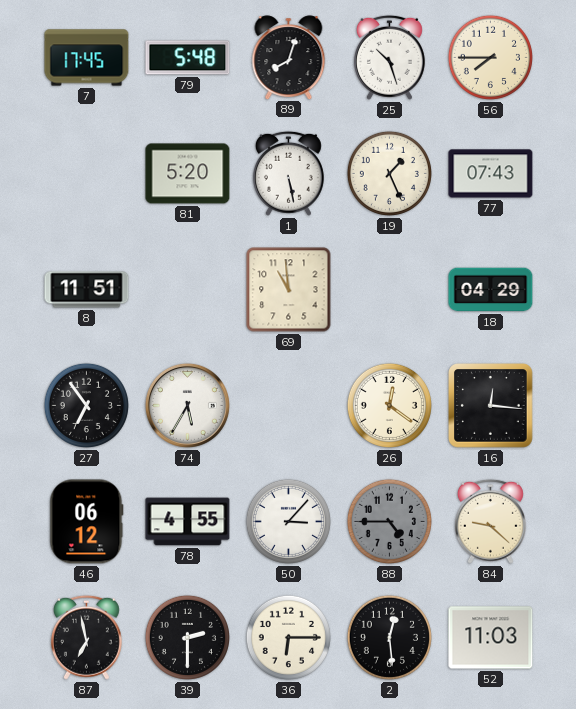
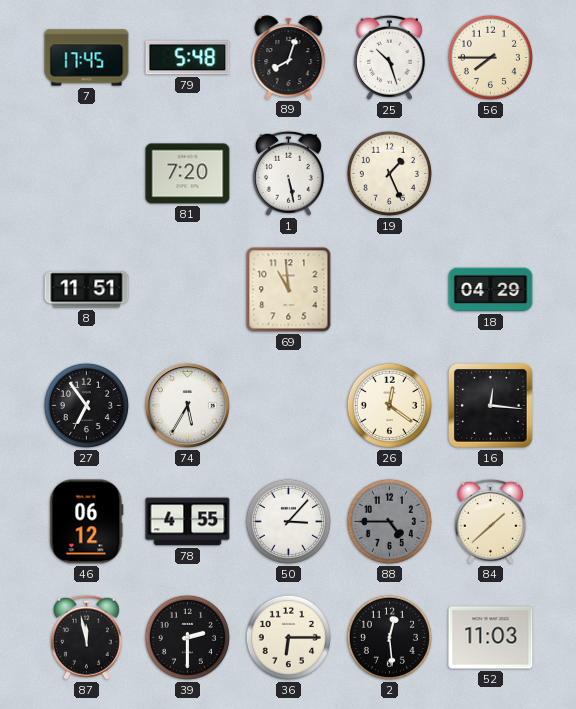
81: 5:20 -> 7:20 (188, 174)
77: 07:43 -> none (491, 174)
84: 9:22 -> 1:38 (490, 521)
87: 6:58 -> 11:58 (86, 637)
